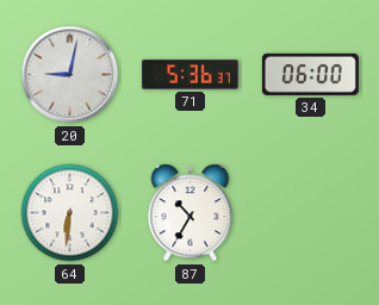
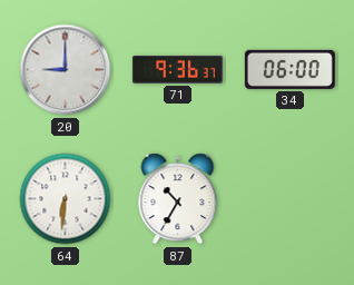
20: 9:02 -> 9:00 (66, 70)
71: 5:36 -> 9:36 (177, 70)
